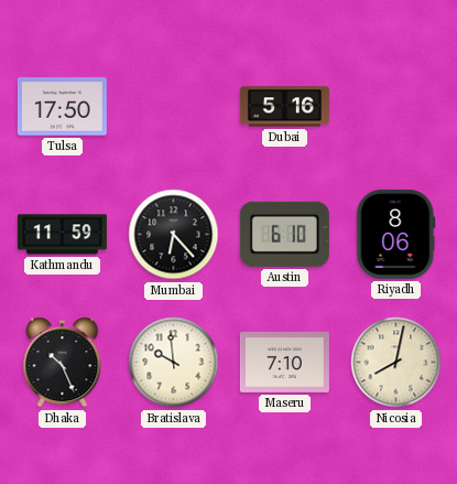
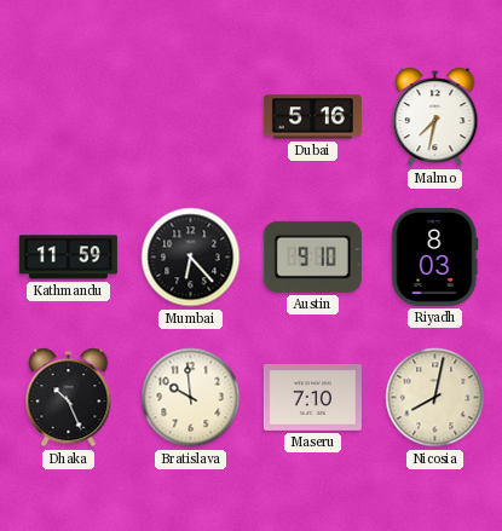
Tulsa: 17:50 -> none (62, 107)
Malmo: none -> 7:32 (435, 117)
Austin: 6:10 -> 9:10 (312, 256)
Riyadh: 8:06 -> 8:03 (435, 256)
